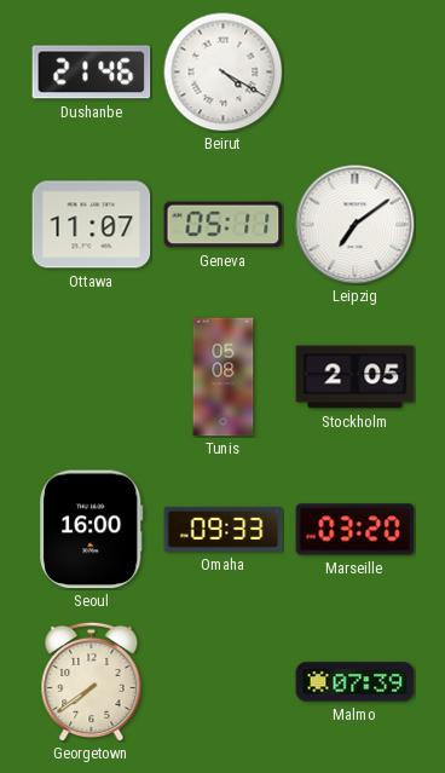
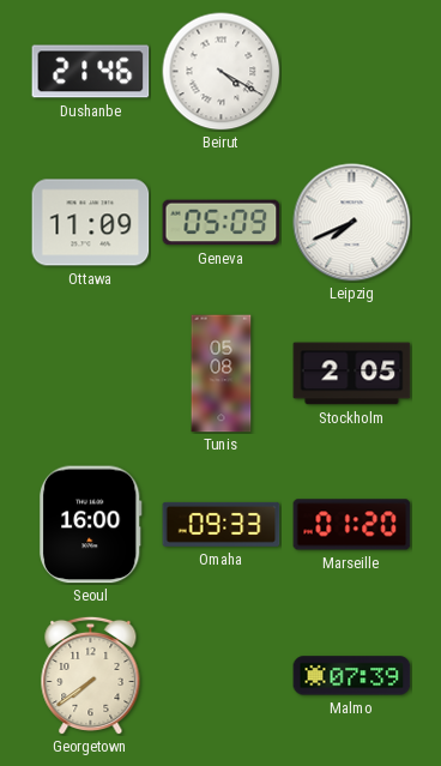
Ottawa: 11:07 -> 11:09 (91, 223)
Geneva: 05:11 -> 05:09 (222, 223)
Leipzig: 7:09 -> 7:41 (352, 223)
Marseille: 03:20 -> 01:20 (352, 525)
